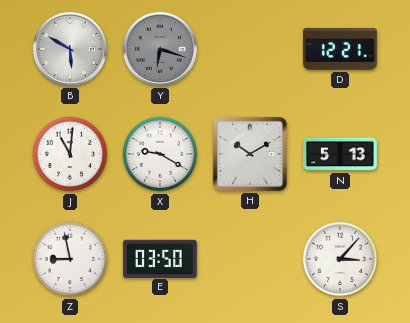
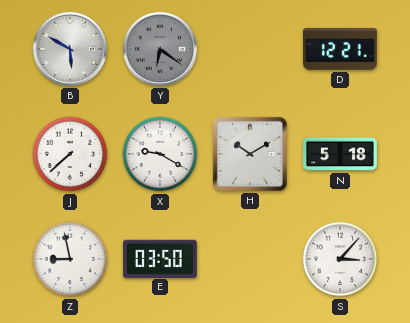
Y: 6:18 -> 6:21 (160, 49)
J: 11:01 -> 7:38 (70, 154)
N: 5:13 -> 5:18 (341, 154)
